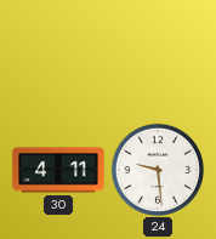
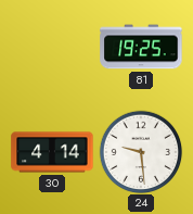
81: none -> 19:25 (141, 47)
30: 4:11 -> 4:14 (52, 152)
